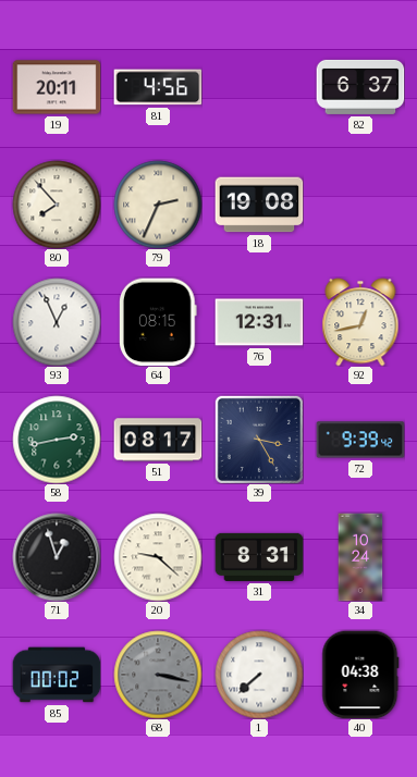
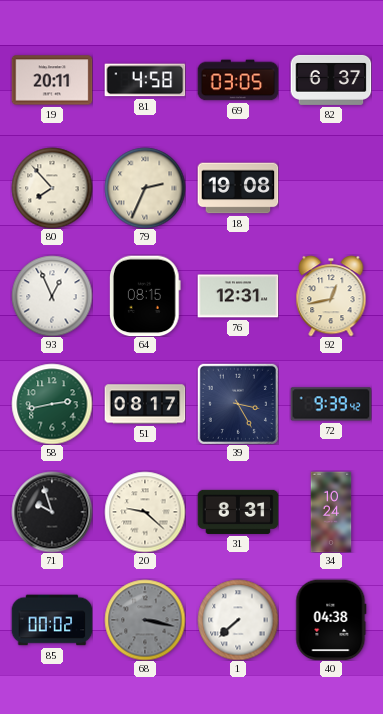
81: 4:56 -> 4:58 (145, 80)
69: none -> 03:05 (238, 80)
71: 12:57 -> 9:57 (52, 512)
